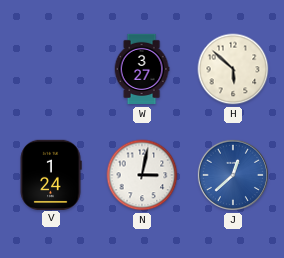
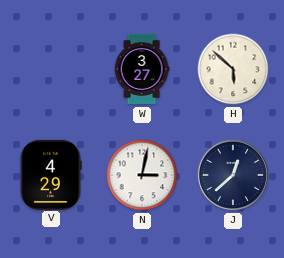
V: 1:24 -> 4:29 (51, 174)
J dial: blue -> navy (233, 175)
